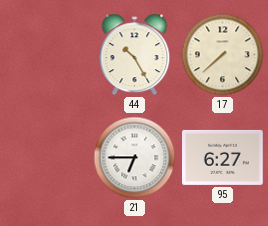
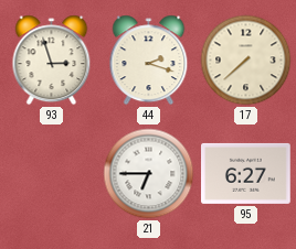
93: none -> 2:57 (52, 61)
44: 10:25 -> 2:18 (149, 61)
